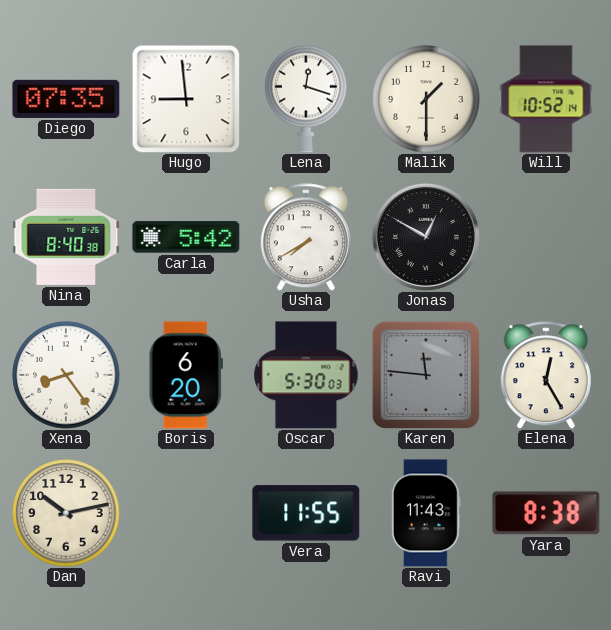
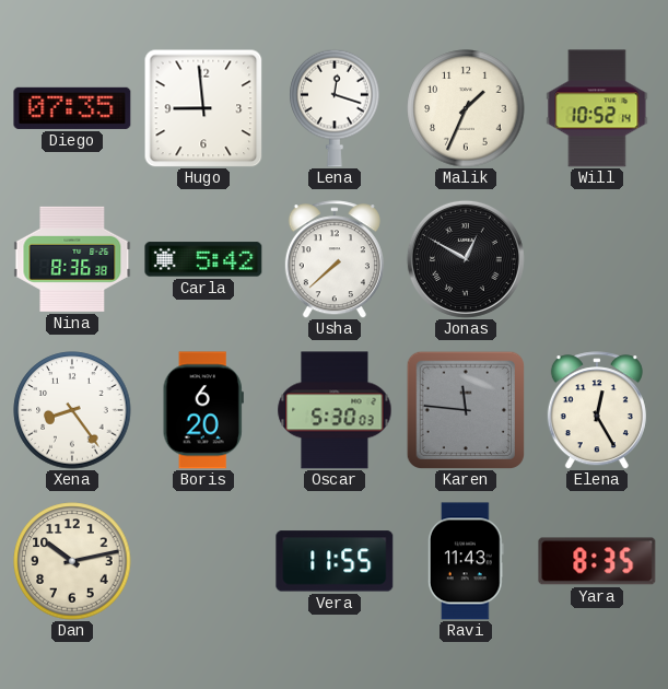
Malik: 1:30 -> 1:34 (466, 108)
Nina: 8:40 -> 8:36 (72, 259)
Usha: 7:40 -> 7:38 (335, 259)
Yara: 8:38 -> 8:35 (597, 561)
